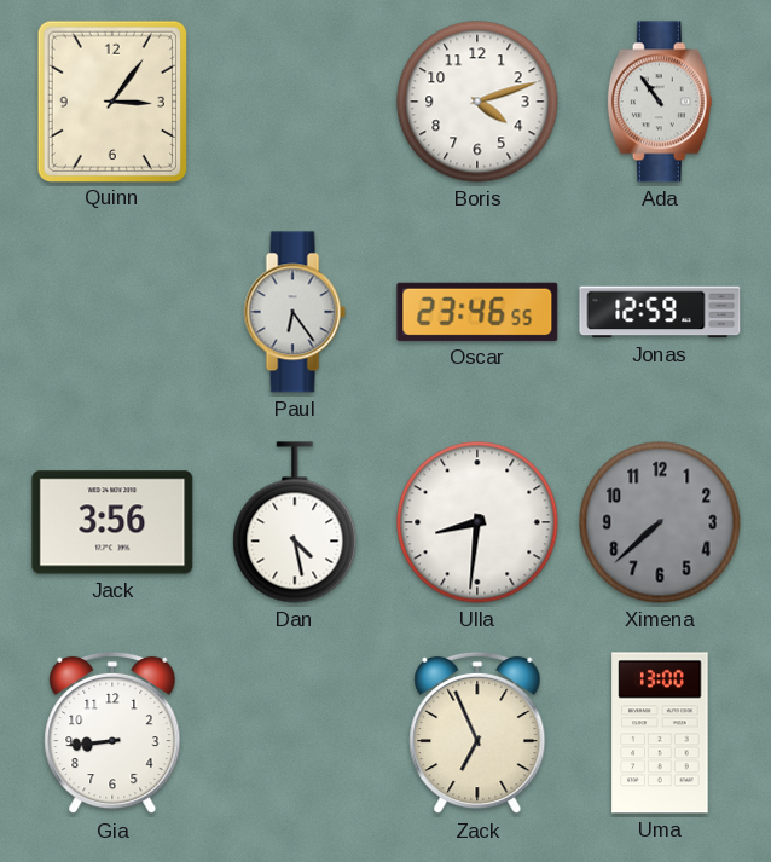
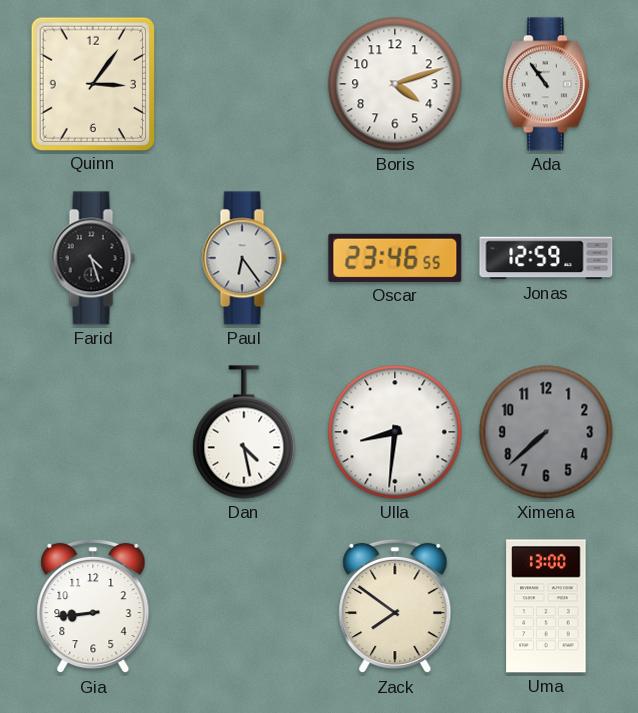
Farid: none -> 4:27 (93, 258)
Jack: 3:56 -> none (112, 522)
Zack: 6:56 -> 7:51 (395, 606)
